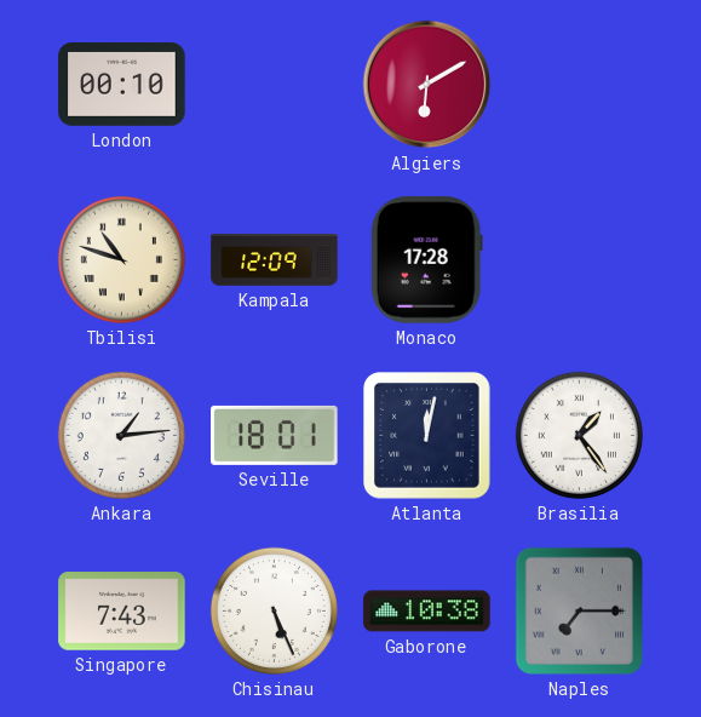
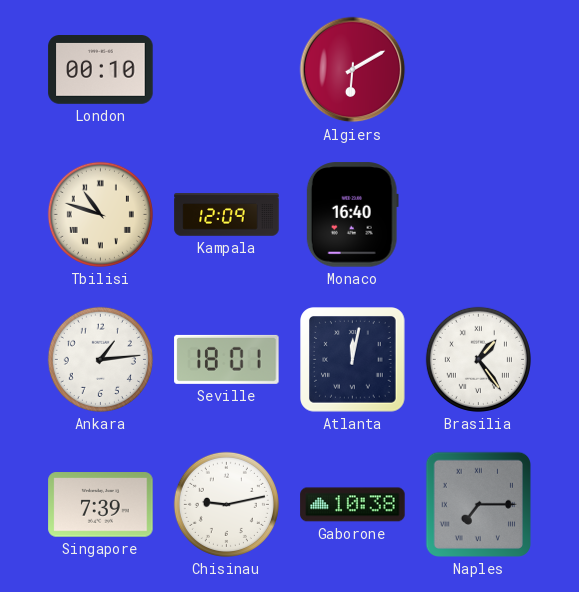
Monaco: 17:28 -> 16:40 (352, 215)
Singapore: 7:43 -> 7:39 (101, 505)
Chisinau: 5:26 -> 9:13 (226, 504)
